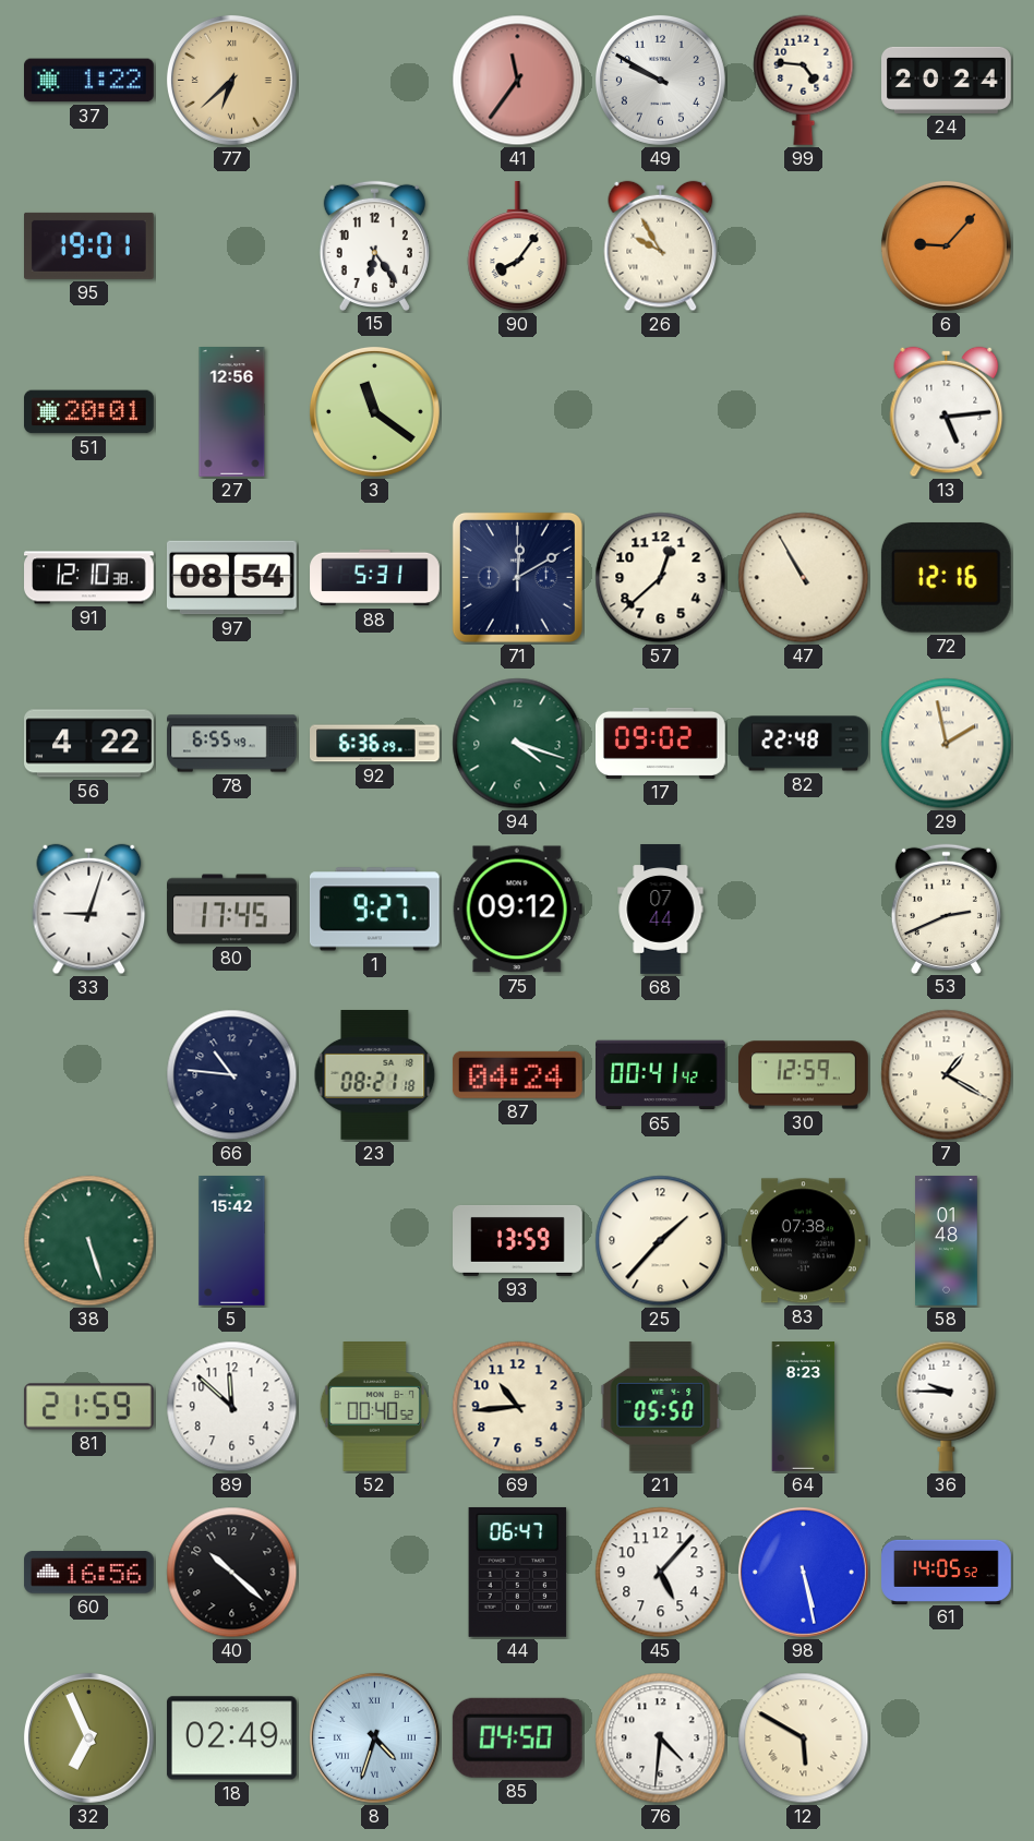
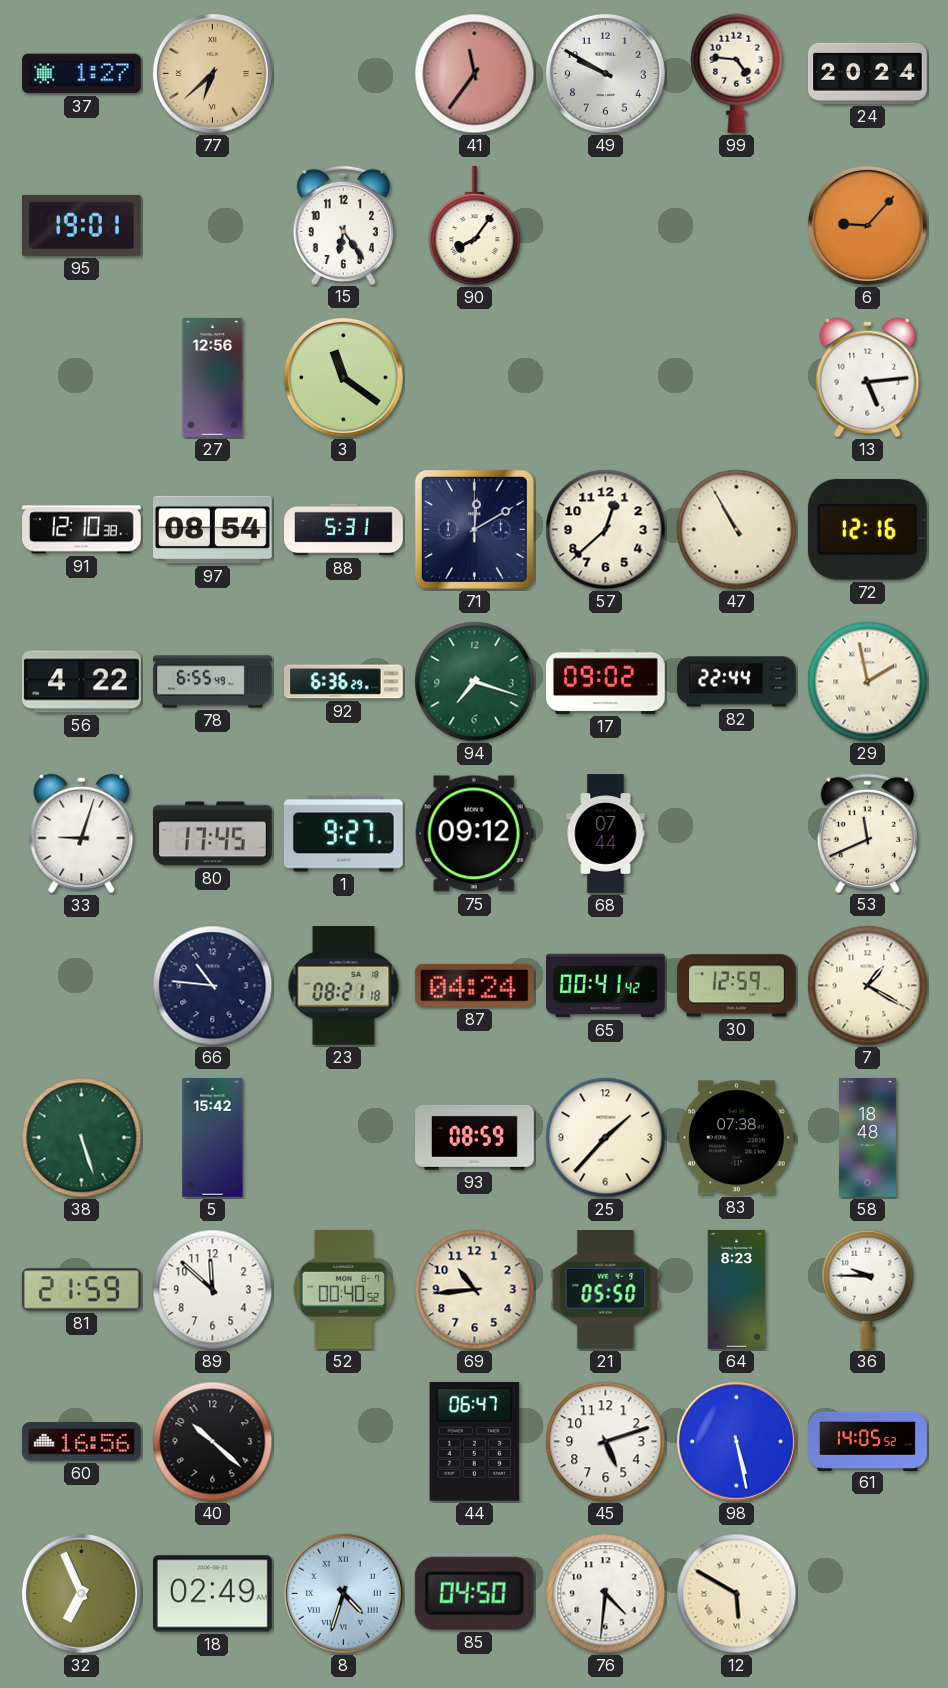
37: 1:22 -> 1:27 (82, 74)
26: 9:55 -> none (661, 246)
51: 20:01 -> none (89, 412)
94: 4:18 -> 7:18 (475, 682)
82: 22:48 -> 22:44 (737, 682)
53: 2:41 -> 11:41 (867, 833)
93: 13:59 -> 08:59 (475, 1137)
58: 01:48 -> 18:48 (868, 1138)
45: 5:07 -> 5:12 (606, 1442)
